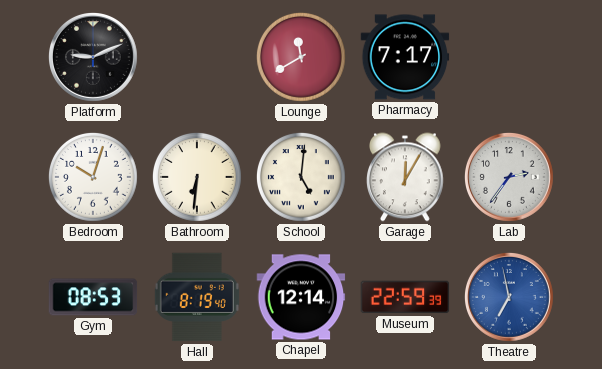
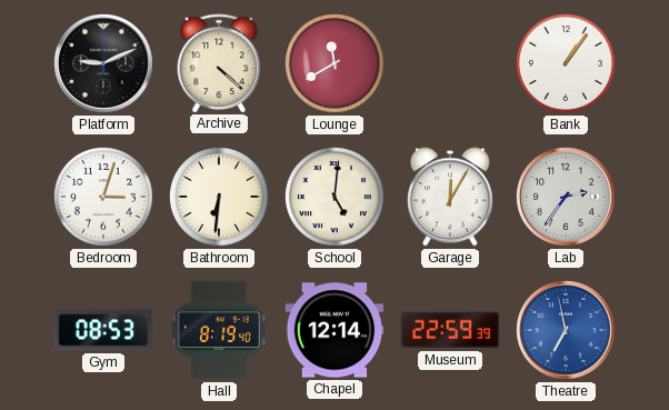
Archive: none -> 4:22 (219, 63)
Pharmacy: 7:17 -> none (405, 57)
Bank: none -> 1:06 (567, 64)
Bedroom: 10:03 -> 3:03 (104, 198)
